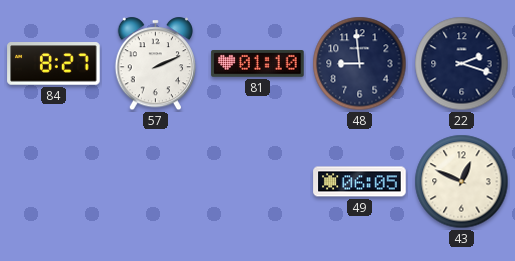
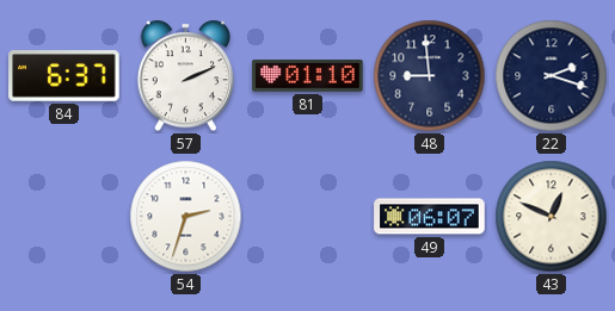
84: 8:27 -> 6:37 (64, 76)
54: none -> 2:33 (186, 217)
49: 06:05 -> 06:07 (430, 217)
